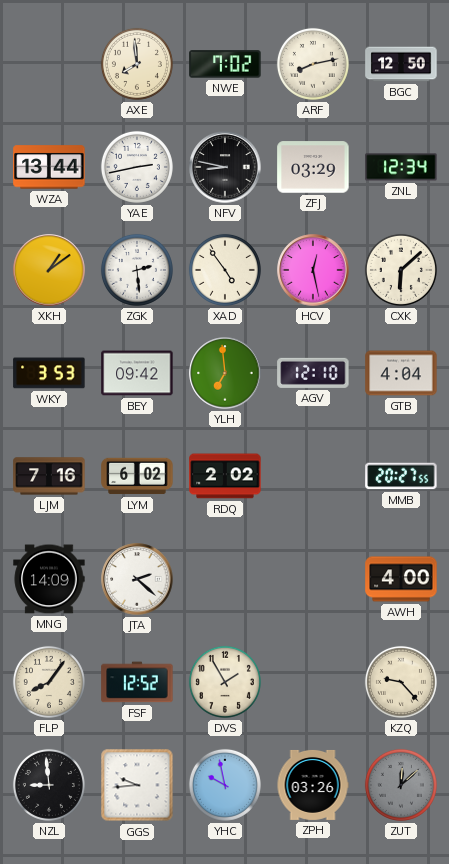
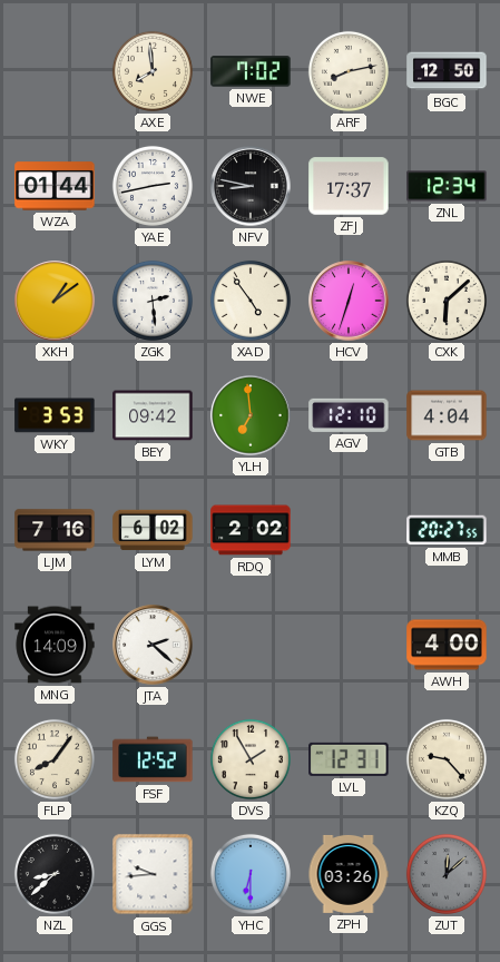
WZA: 13:44 -> 01:44 (55, 186)
ZFJ: 03:29 -> 17:37 (349, 186)
HCV: 12:28 -> 12:33 (349, 301)
LVL: none -> 12:31 (349, 759)
NZL: 8:59 -> 8:38 (55, 874)
YHC: 9:58 -> 6:30 (251, 874)
